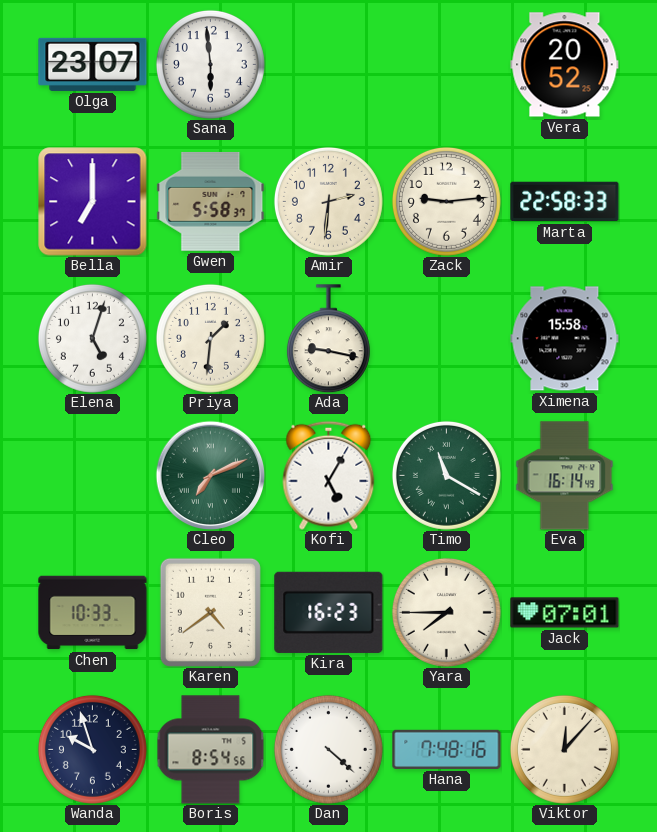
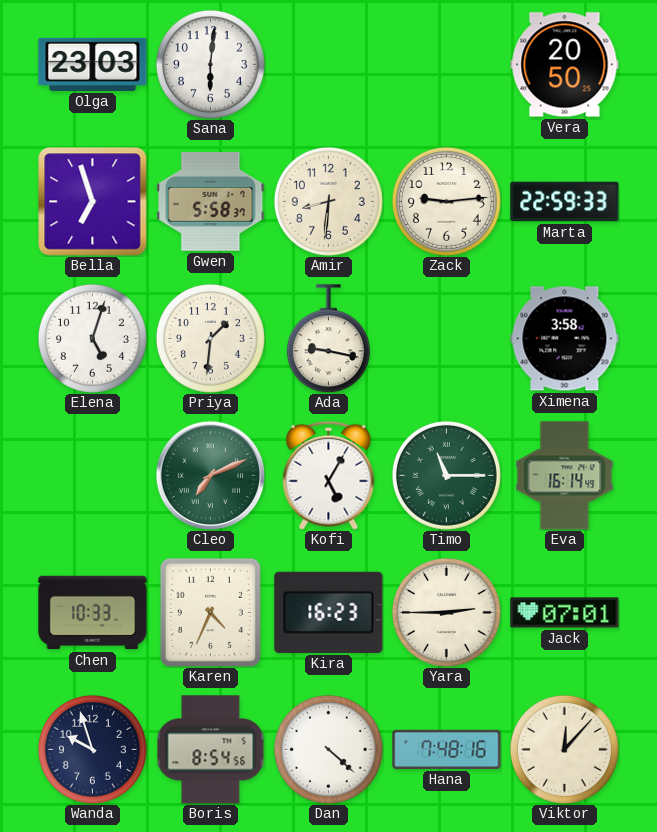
Olga: 23:07 -> 23:03 (93, 64)
Sana: 5:59 -> 6:01 (210, 64)
Vera: 20:52 -> 20:50 (565, 65)
Bella: 7:00 -> 6:57 (93, 202)
Amir: 2:31 -> 8:31 (328, 201)
Marta: 22:58 -> 22:59 (565, 202)
Ximena: 15:58 -> 3:58 (565, 339)
Timo: 11:20 -> 11:15 (446, 475)
Karen: 4:39 -> 4:34 (210, 612)
Yara: 7:45 -> 2:45 (446, 612)
